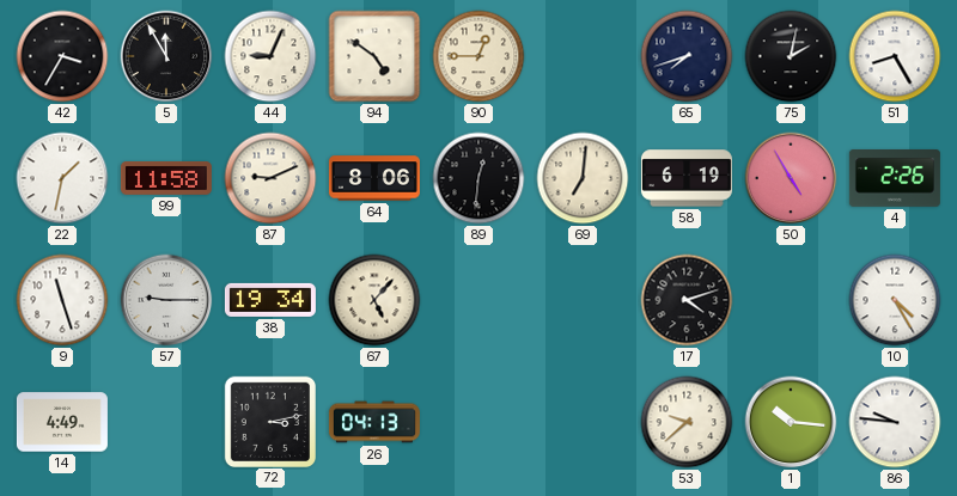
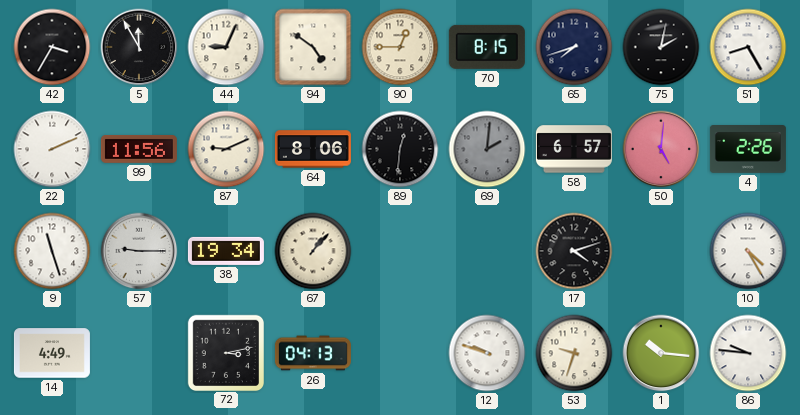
70: none -> 8:15 (487, 47)
22: 1:32 -> 2:11 (52, 149)
99: 11:58 -> 11:56 (139, 150)
69: 7:01 -> 2:01 (487, 149)
69 dial: cream -> grey (487, 149)
58: 6:19 -> 6:57 (574, 149)
50: 4:55 -> 5:01 (661, 149)
67: 5:07 -> 1:07 (313, 251)
12: none -> 9:48 (487, 353)
53: 9:38 -> 9:33 (574, 353)
